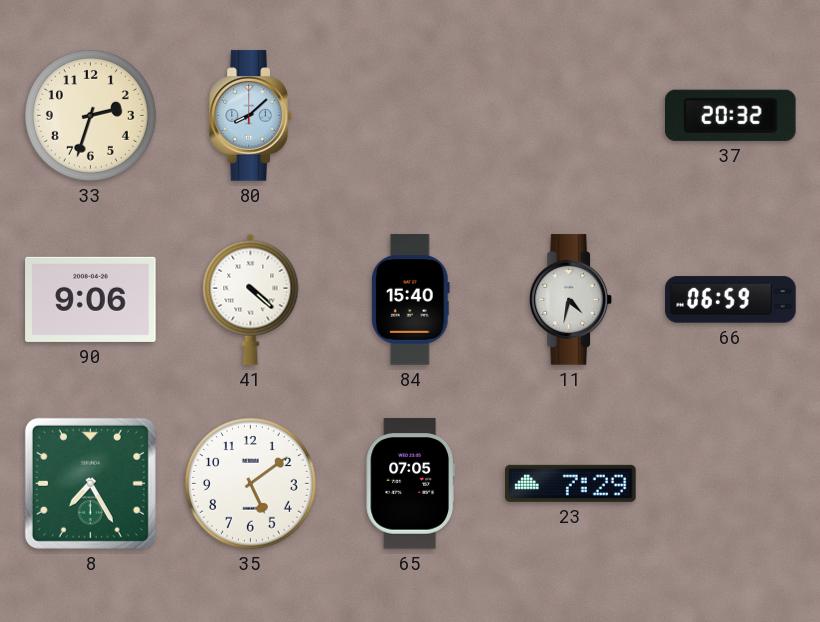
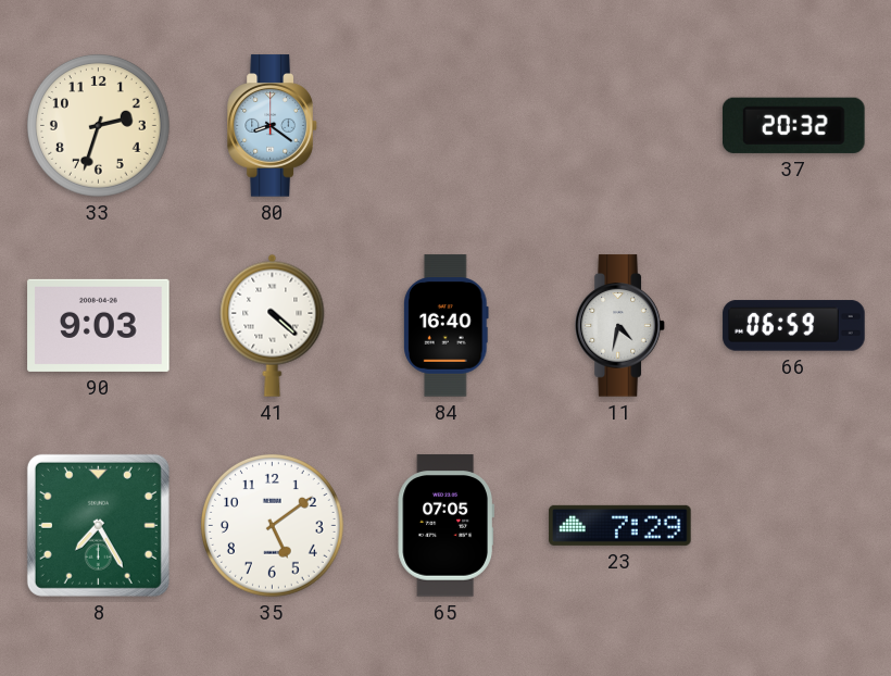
80: 8:08 -> 8:21 (273, 126)
90: 9:06 -> 9:03 (99, 325)
84: 15:40 -> 16:40 (447, 326)
